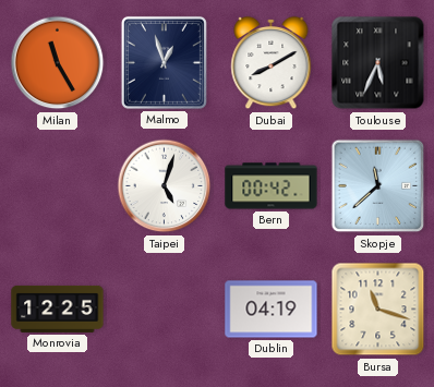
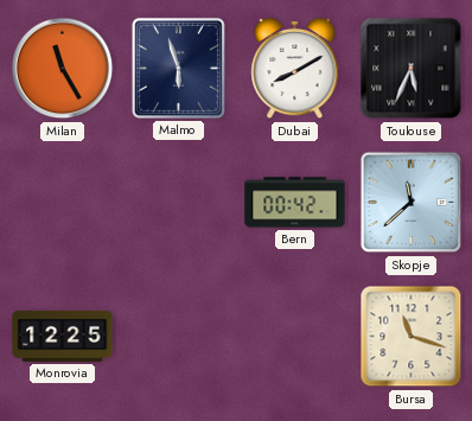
Malmo: 12:57 -> 5:57 (178, 68)
Taipei: 5:03 -> none (165, 186)
Dublin: 04:19 -> none (272, 310)
